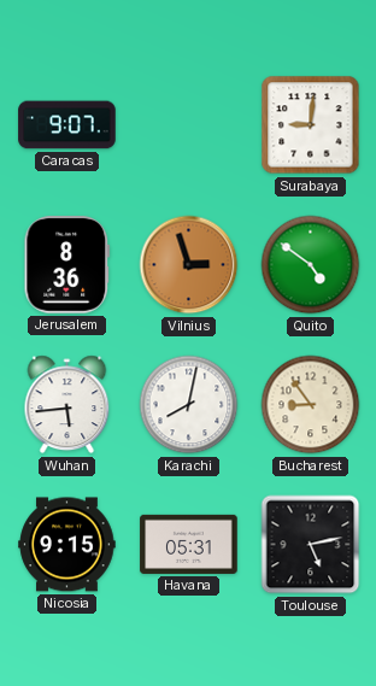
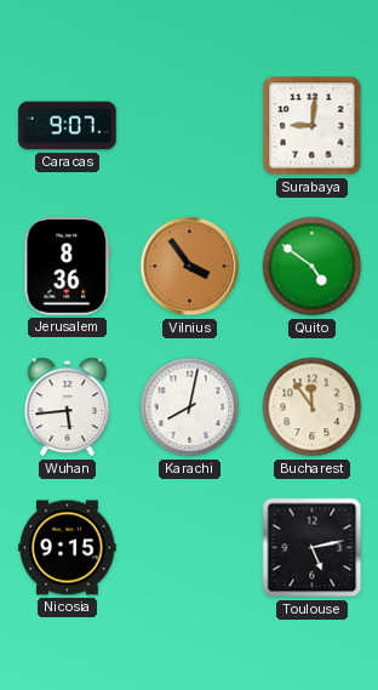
Vilnius: 2:57 -> 3:54 (190, 267)
Bucharest: 8:54 -> 11:54 (313, 407)
Havana: 05:31 -> none (189, 544)
